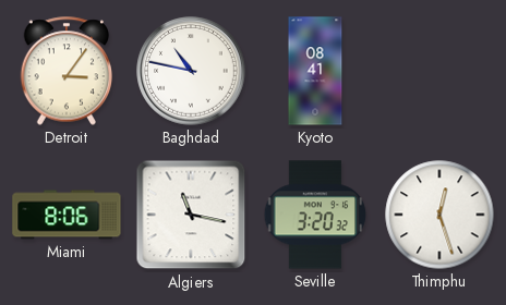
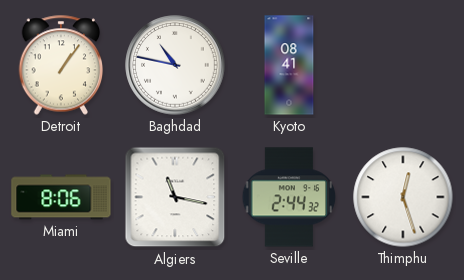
Detroit: 3:06 -> 1:06 (61, 65)
Seville: 3:20 -> 2:44 (289, 197)
